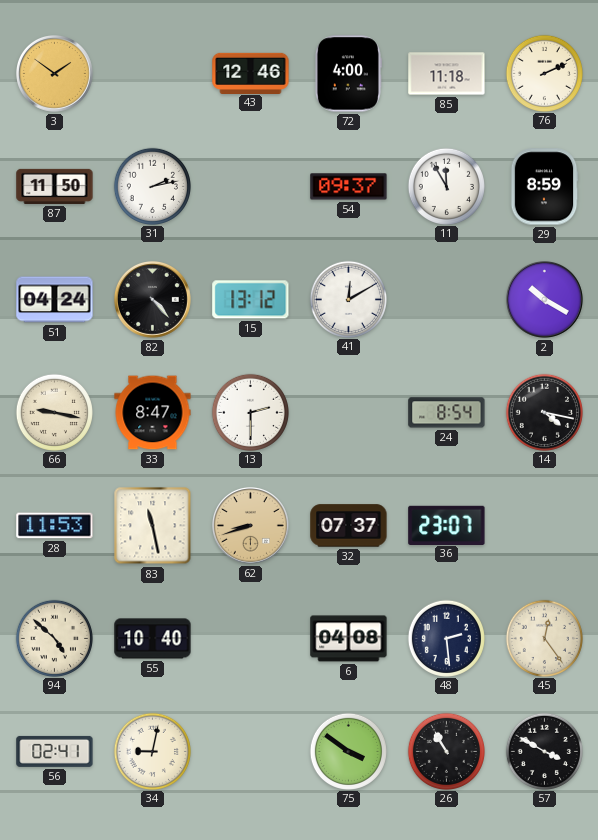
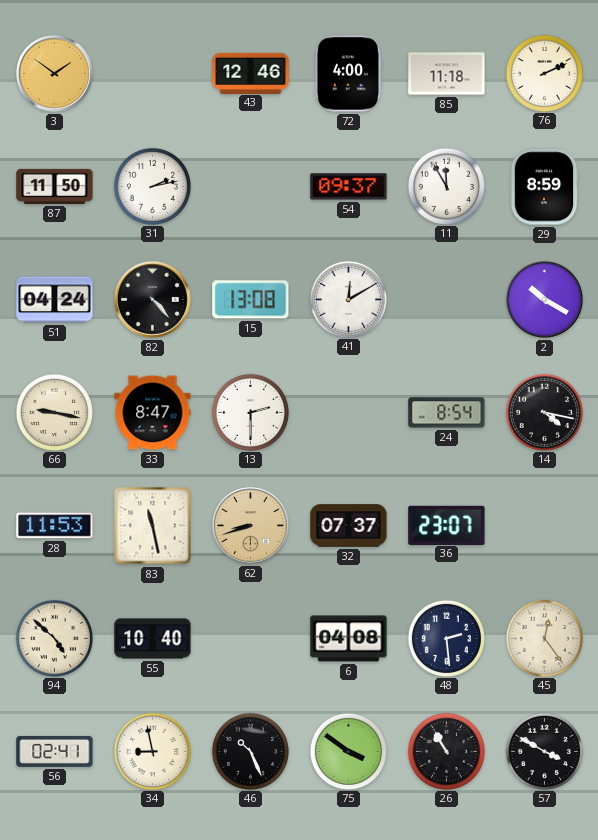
15: 13:12 -> 13:08 (251, 300)
34: 9:02 -> 8:58 (152, 751)
46: none -> 10:26 (250, 751)
